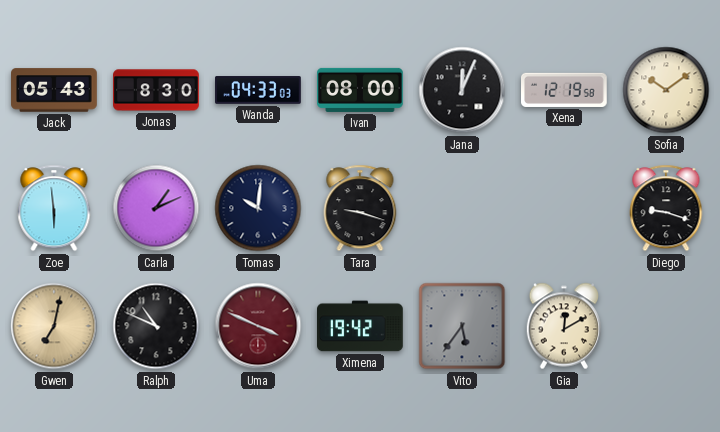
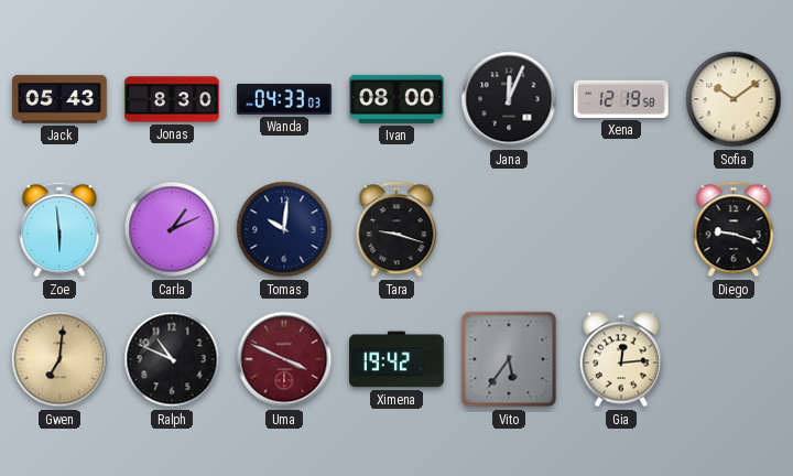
Gwen: 7:02 -> 7:01 (59, 359)
Gia: 12:10 -> 12:14 (620, 359)
